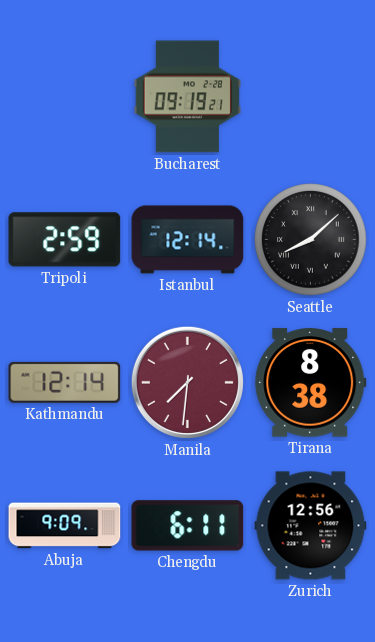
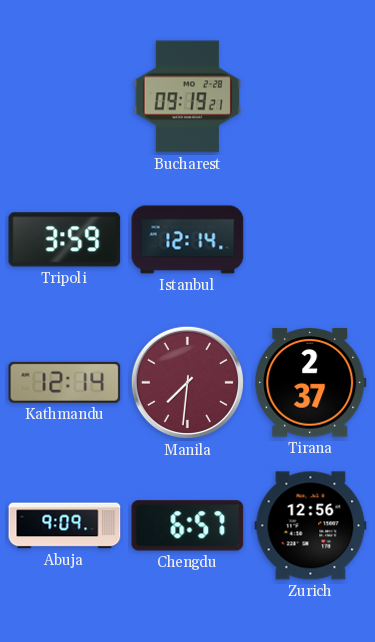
Tripoli: 2:59 -> 3:59 (65, 240)
Seattle: 8:08 -> none (311, 240)
Tirana: 8:38 -> 2:37 (311, 383)
Chengdu: 6:11 -> 6:57 (188, 526)
